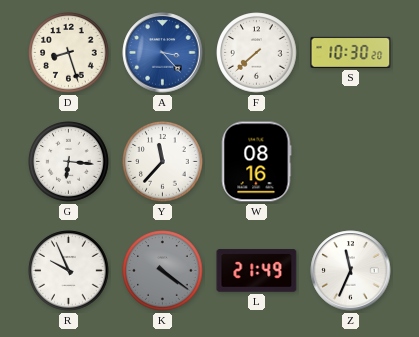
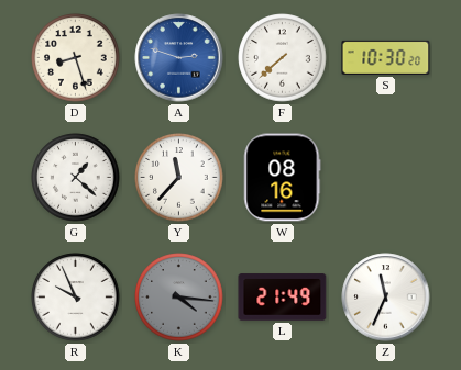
A: 3:23 -> 2:48 (179, 58)
G: 6:16 -> 1:22 (76, 178)
K: 4:21 -> 4:16 (179, 298)
